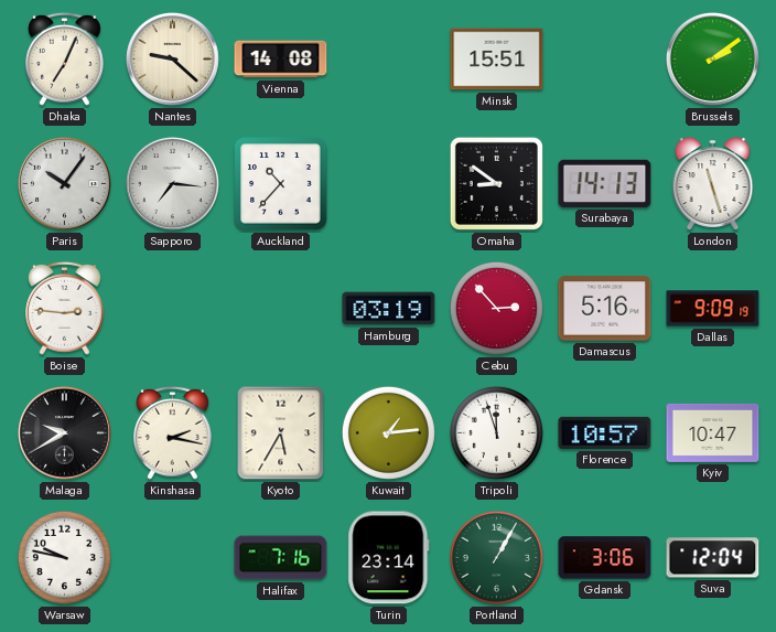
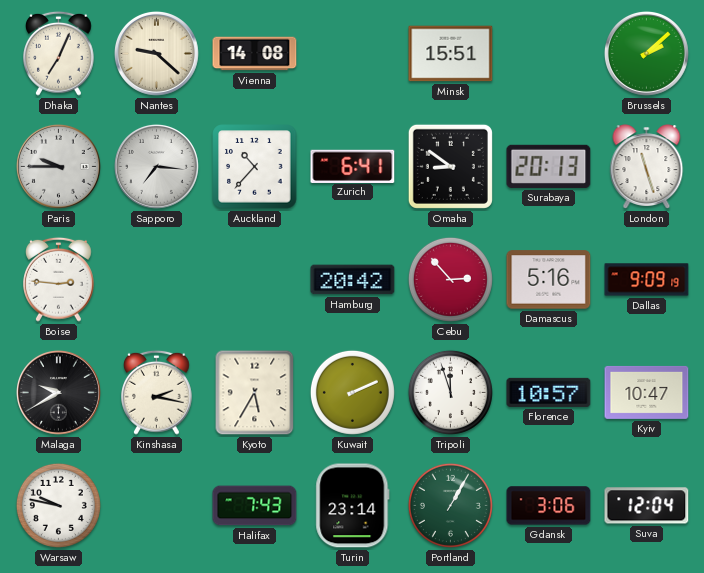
Brussels: 2:09 -> 2:08 (646, 53)
Paris: 10:06 -> 9:45 (58, 166)
Zurich: none -> 6:41 (353, 166)
Surabaya: 14:13 -> 20:13 (549, 166)
Hamburg: 03:19 -> 20:42 (353, 280)
Kuwait: 1:14 -> 2:11 (352, 392)
Halifax: 7:16 -> 7:43 (255, 506)
